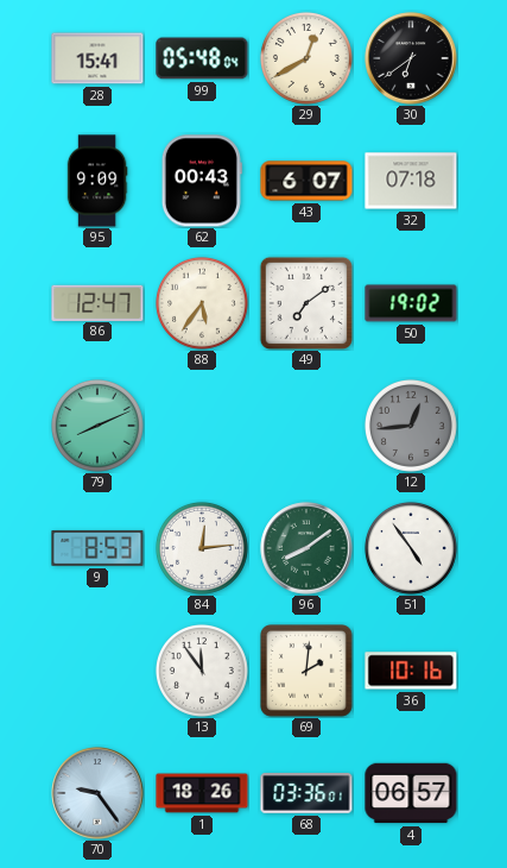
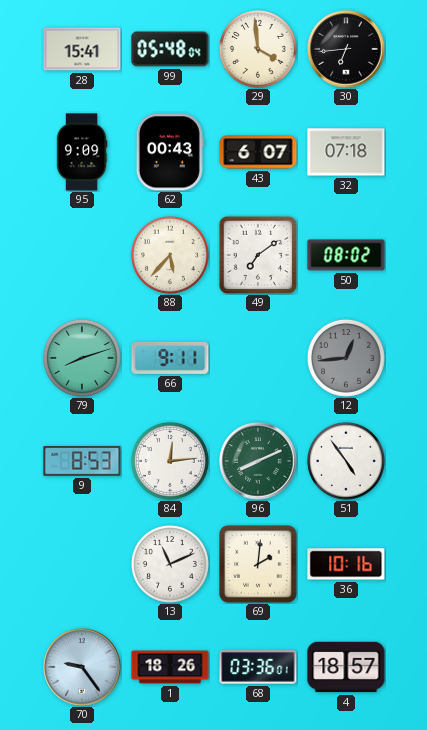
29: 12:40 -> 3:59 (258, 49)
30: 6:39 -> 6:44 (346, 49)
86: 12:47 -> none (97, 302)
88: 5:36 -> 5:37 (170, 255)
50: 19:02 -> 08:02 (346, 255)
79: 8:11 -> 8:12 (82, 358)
66: none -> 9:11 (170, 358)
96: 8:09 -> 8:11 (258, 461)
13: 11:54 -> 11:11 (170, 564)
4: 06:57 -> 18:57 (346, 667)
